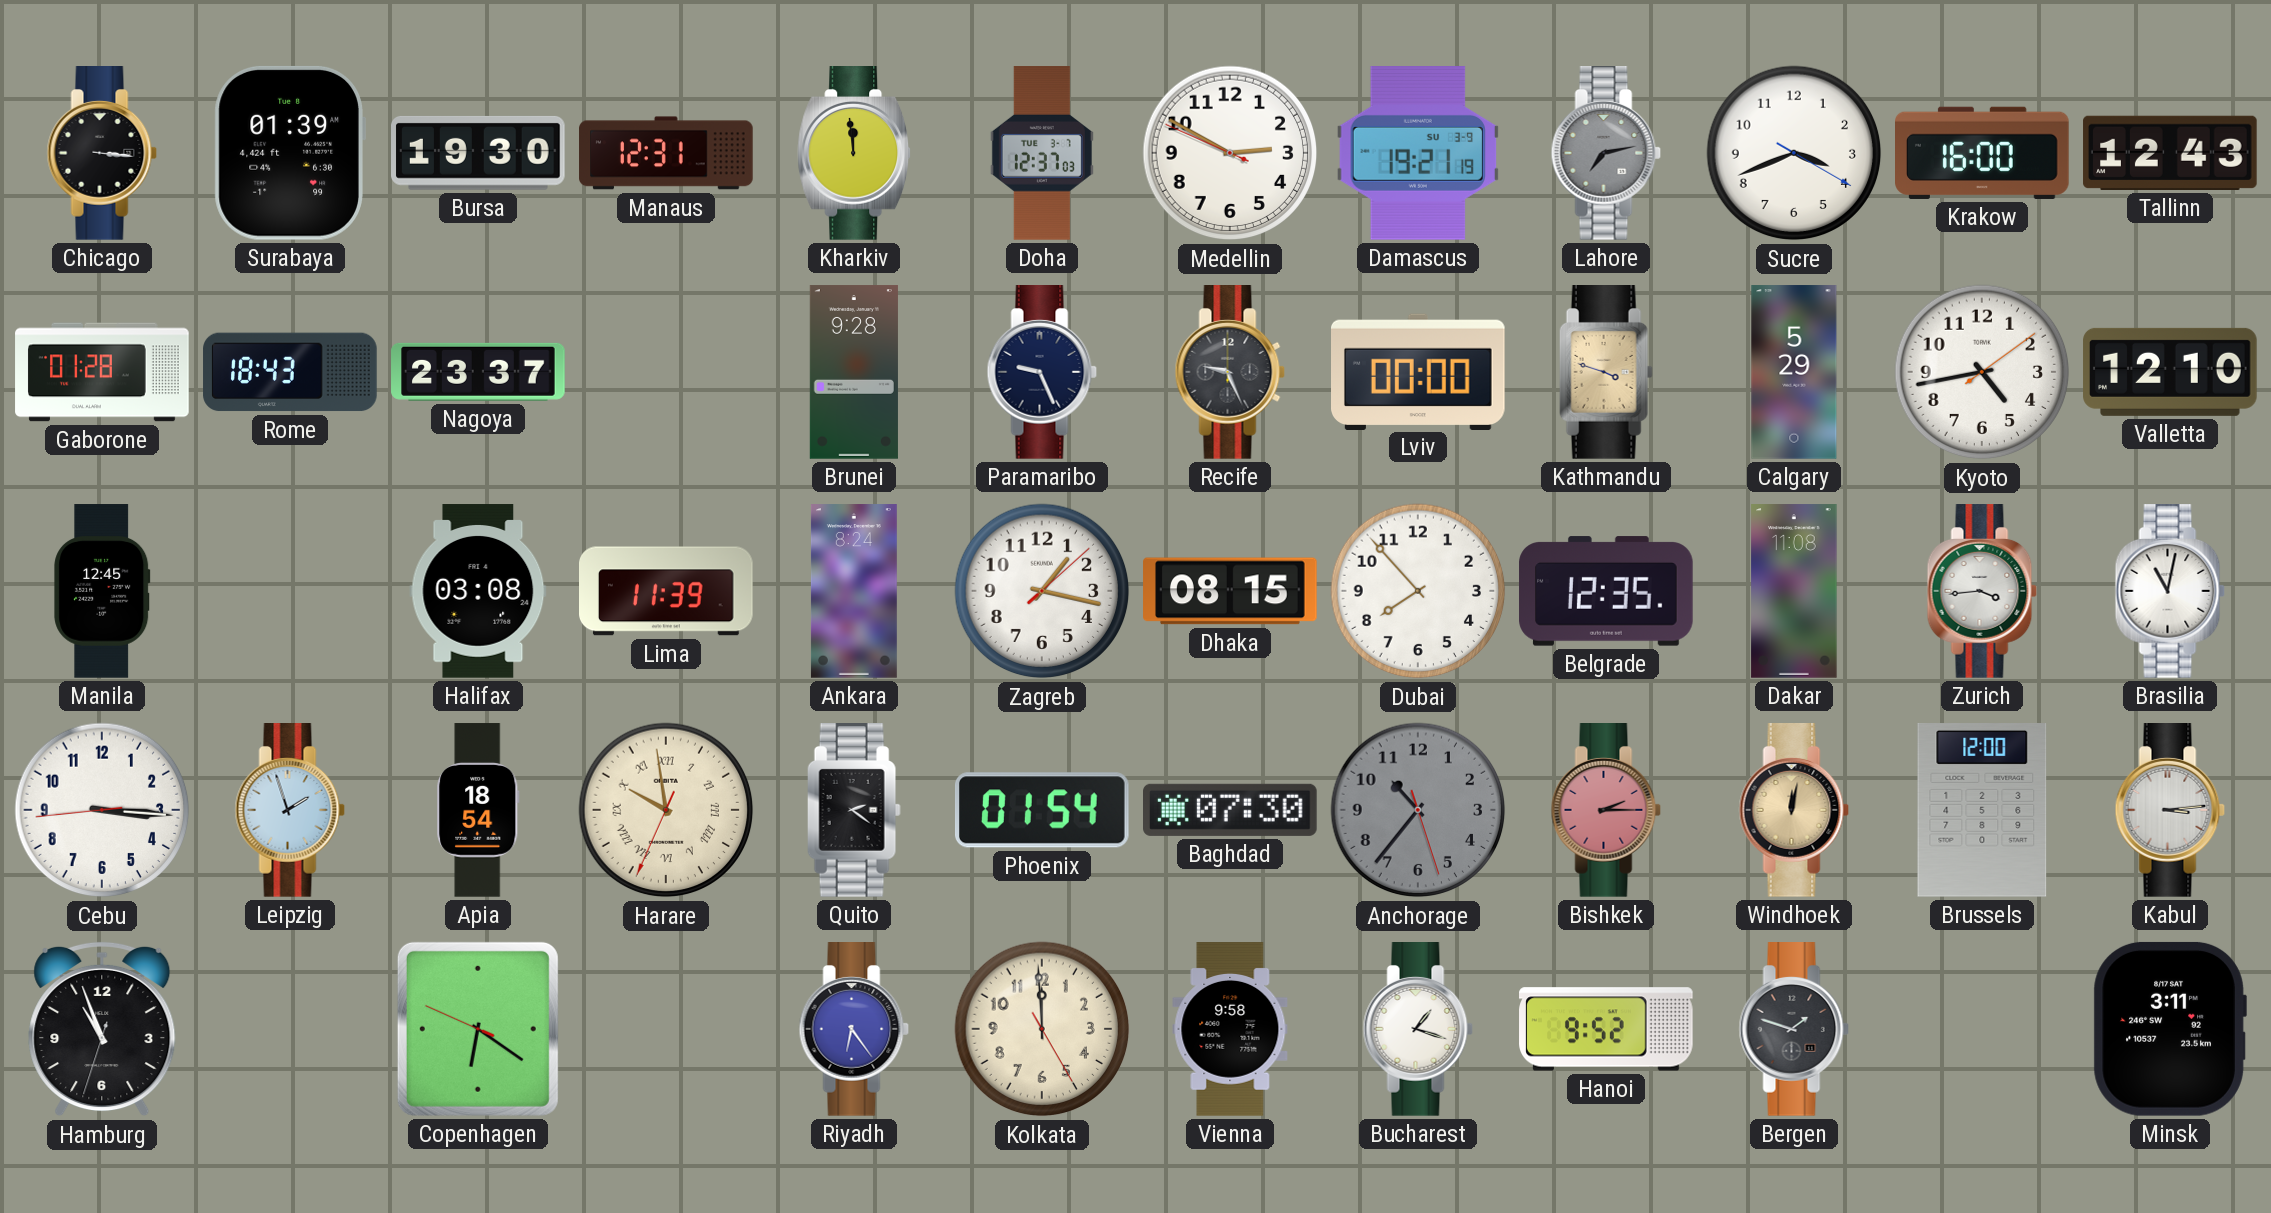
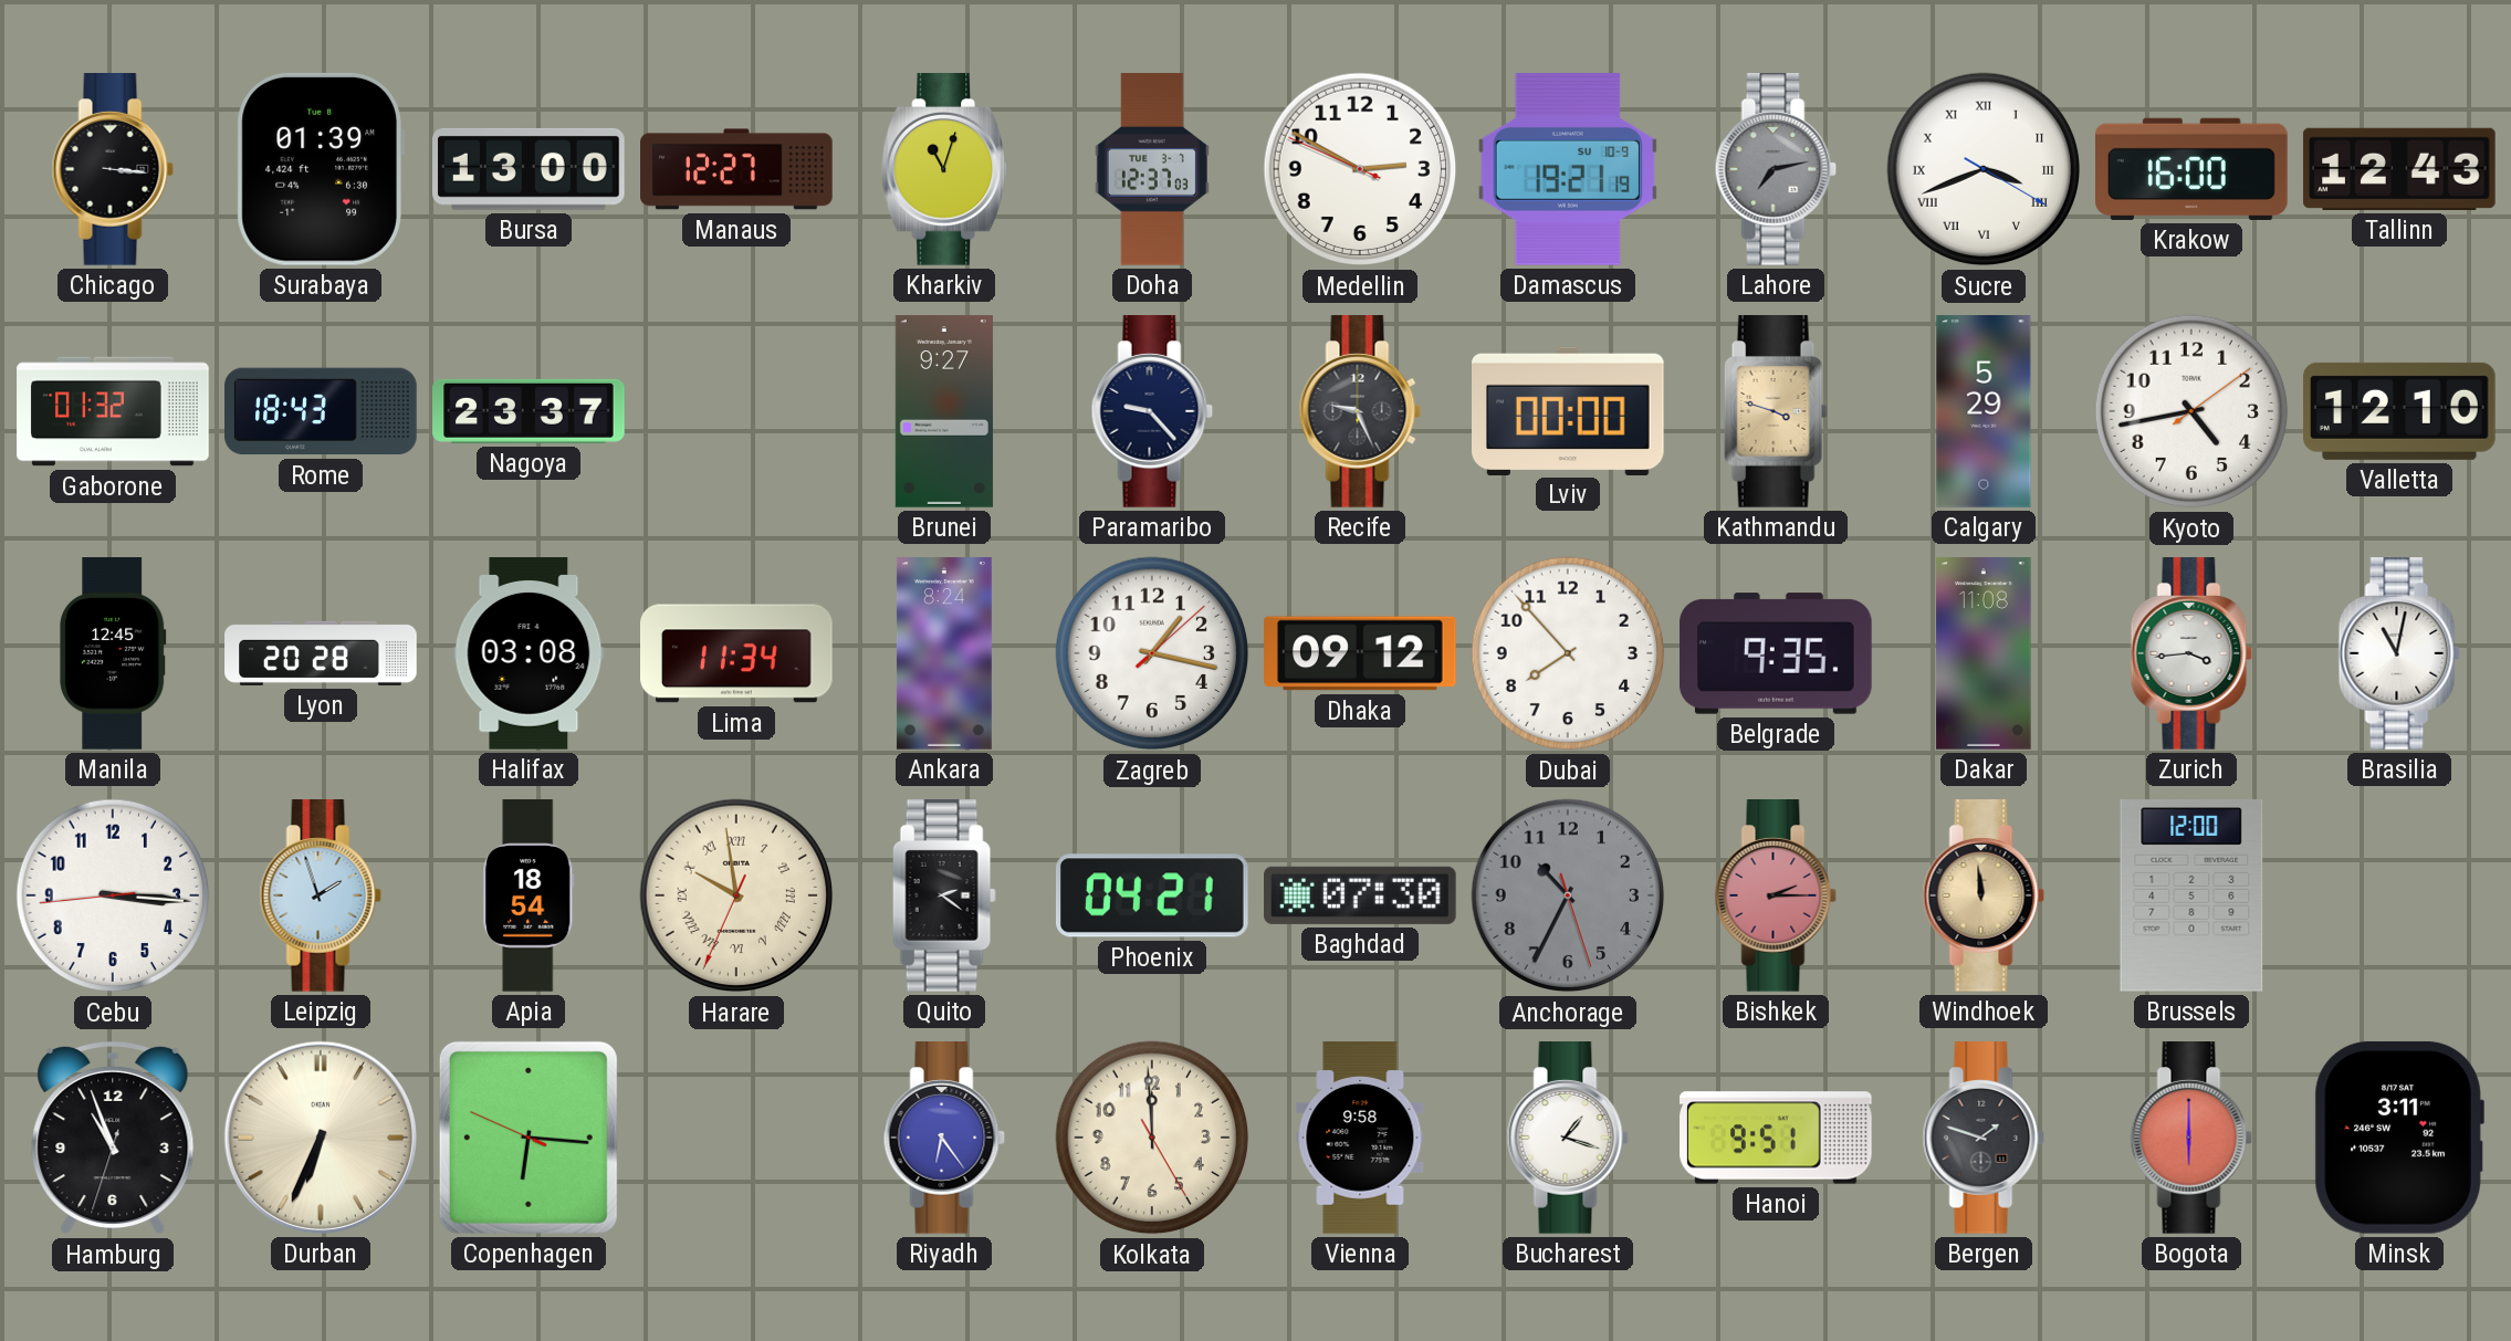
Bursa: 19:30 -> 13:00 (530, 169)
Manaus: 12:31 -> 12:27 (736, 169)
Kharkiv: 11:59 -> 11:03 (945, 170)
Damascus date: SU 3-9 -> SU 10-9 (1567, 170)
Sucre numerals: Arabic -> Roman (1984, 169)
Gaborone: 01:28 -> 01:32 (113, 411)
Brunei: 9:28 -> 9:27 (944, 411)
Paramaribo: 9:26 -> 9:23 (1152, 412)
Lyon: none -> 20:28 (321, 653)
Lima: 11:39 -> 11:34 (736, 653)
Dhaka: 08:15 -> 09:12 (1360, 653)
Belgrade: 12:35 -> 9:35 (1776, 653)
Phoenix: 01:54 -> 04:21 (1152, 895)
Anchorage: 10:36 -> 10:34 (1568, 895)
Windhoek: 12:02 -> 11:59 (1984, 897)
Kabul: 3:14 -> none (2170, 811)
Durban: none -> 6:34 (321, 1138)
Copenhagen: 6:20 -> 6:15 (529, 1138)
Hanoi: 9:52 -> 9:51 (1776, 1138)
Bogota: none -> 6:00 (2191, 1139)
